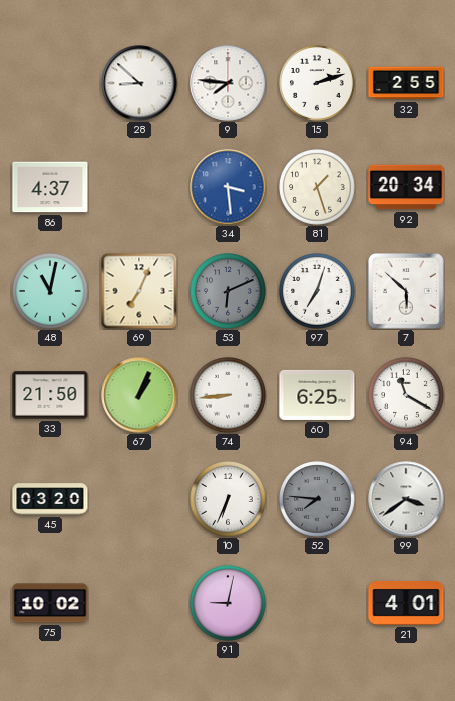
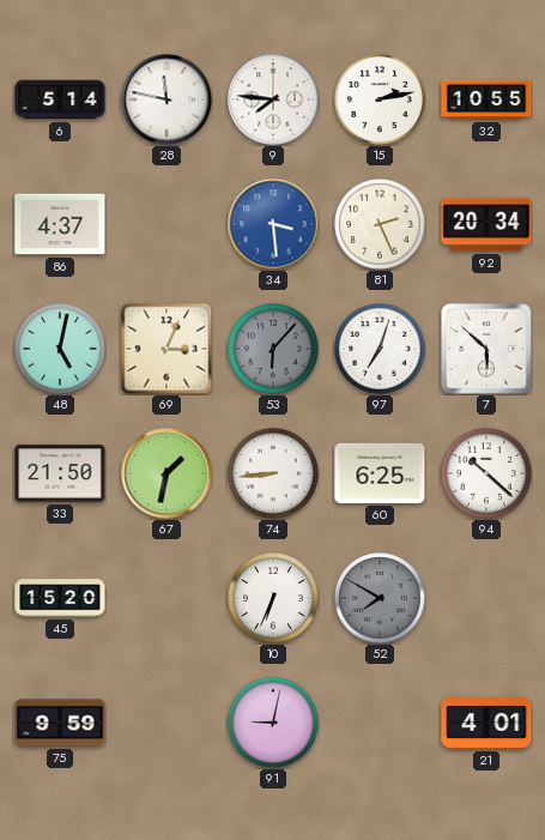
6: none -> 5:14 (60, 99)
28: 8:52 -> 11:47 (166, 99)
15: 2:12 -> 2:13 (381, 99)
32: 2:55 -> 10:55 (486, 99)
81: 1:27 -> 2:26 (381, 224)
48: 11:02 -> 5:02 (61, 349)
69: 7:04 -> 3:04 (166, 349)
53: 6:11 -> 6:07 (274, 349)
67: 1:04 -> 1:32 (166, 473)
94: 11:20 -> 10:22 (488, 473)
45: 03:20 -> 15:20 (60, 598)
52: 7:46 -> 7:50 (381, 598)
99: 3:39 -> none (406, 499)
75: 10:02 -> 9:59 (60, 723)
